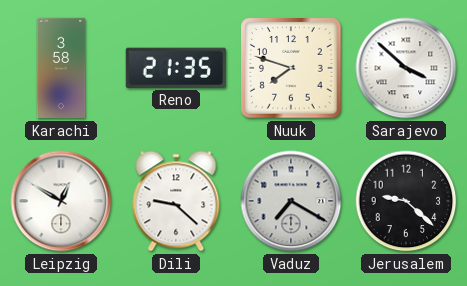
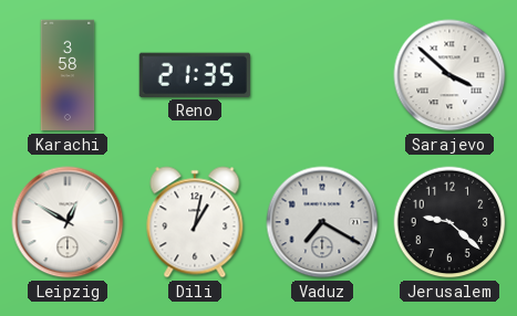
Nuuk: 7:48 -> none (291, 68)
Dili: 9:22 -> 1:02 (195, 222)
